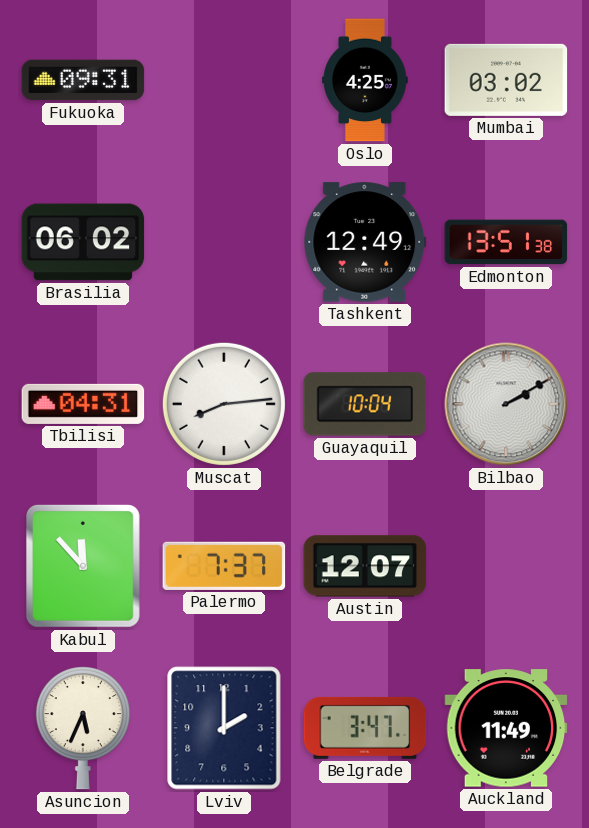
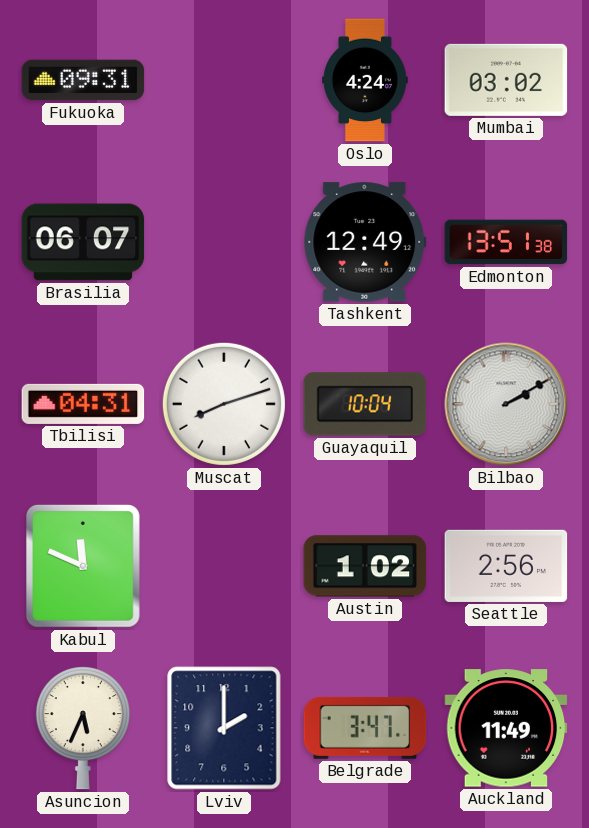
Oslo: 4:25 -> 4:24 (366, 80)
Brasilia: 06:02 -> 06:07 (83, 242)
Muscat: 8:14 -> 8:12 (224, 404)
Kabul: 11:53 -> 11:49 (83, 566)
Palermo: 7:37 -> none (224, 566)
Austin: 12:07 -> 1:02 (365, 566)
Seattle: none -> 2:56 (506, 566)
